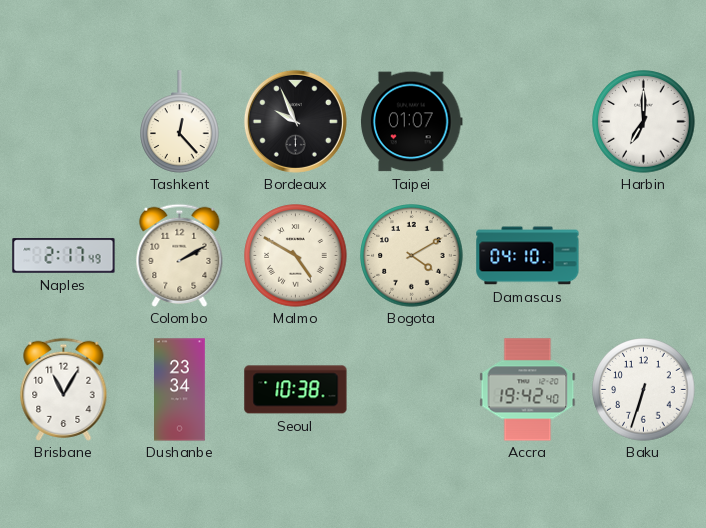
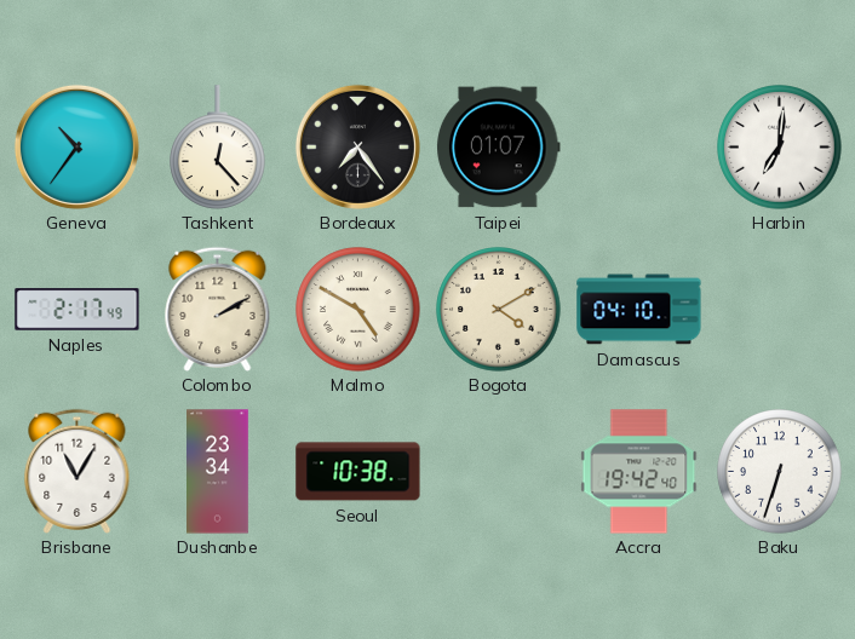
Geneva: none -> 10:36 (76, 146)
Bordeaux: 9:56 -> 7:24 (357, 146)
Harbin: 7:00 -> 7:01 (780, 148)
